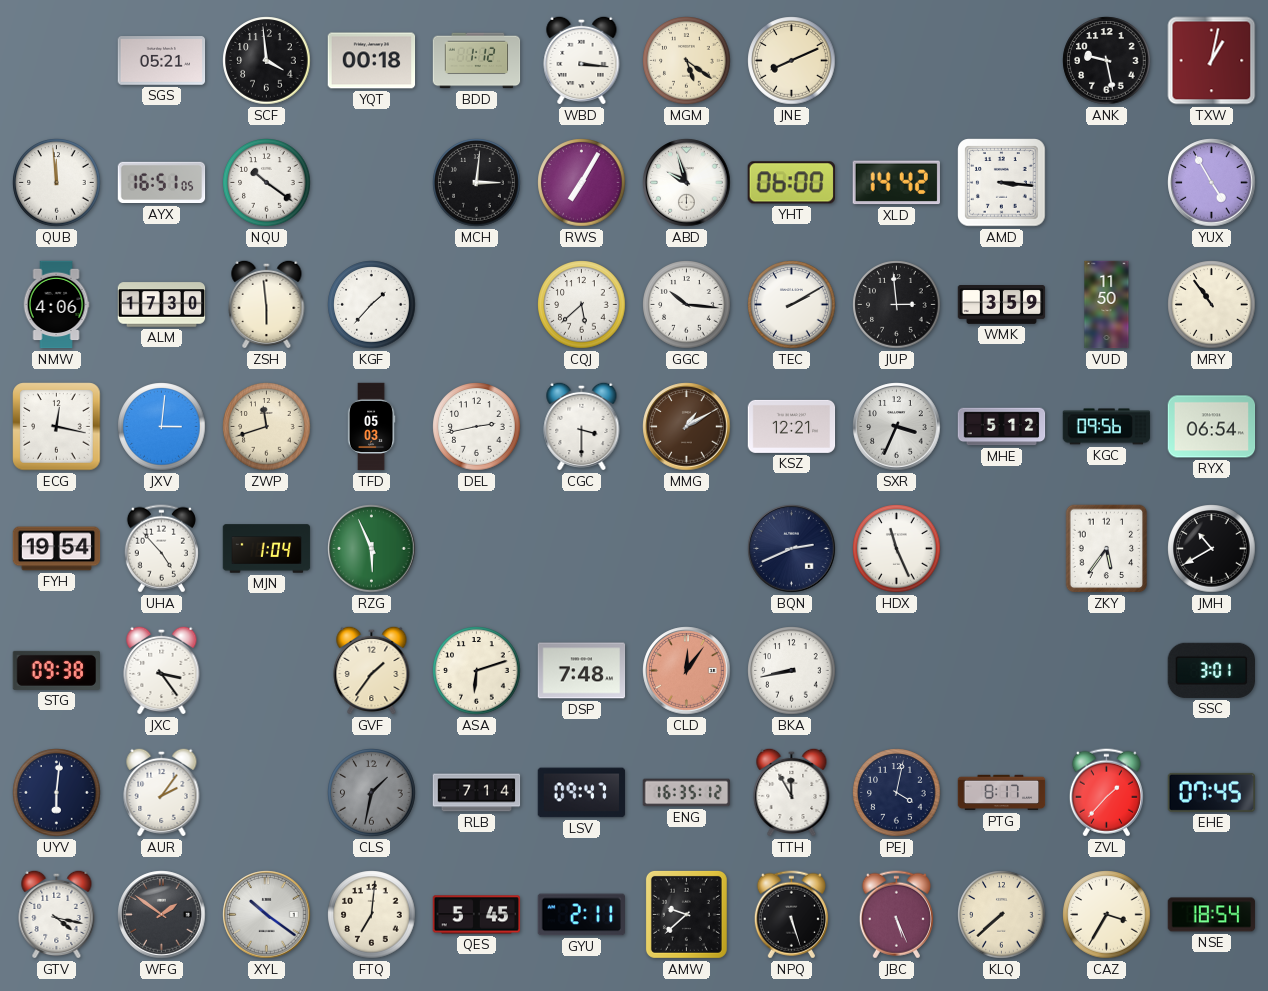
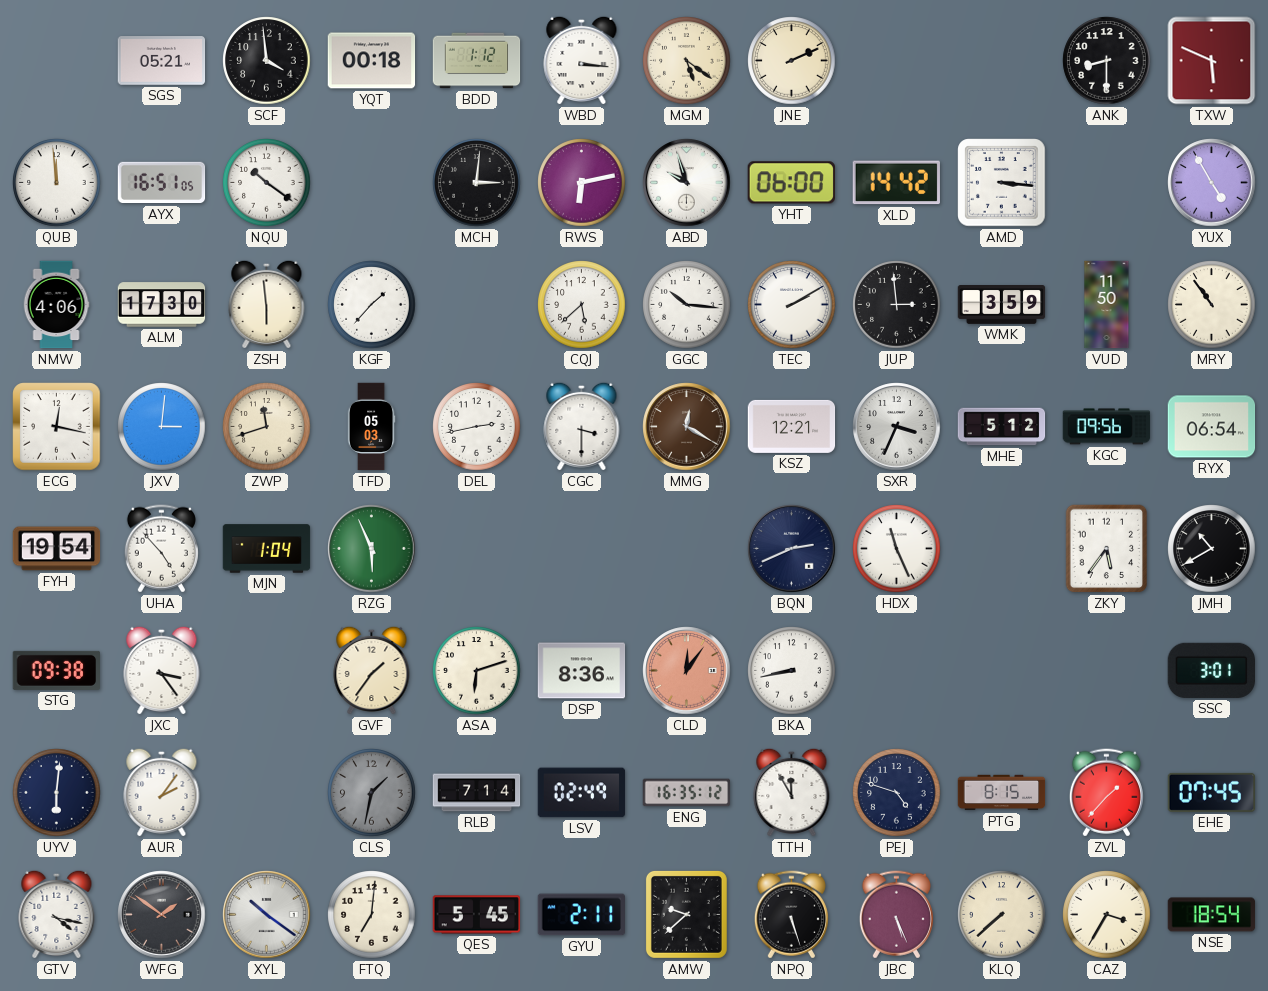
JNE: 8:11 -> 2:11 (792, 61)
ANK: 9:28 -> 8:30 (1107, 61)
TXW: 1:02 -> 5:49 (1212, 61)
RWS: 7:05 -> 6:13 (582, 183)
MMG: 1:10 -> 12:20 (687, 427)
DSP: 7:48 -> 8:36 (582, 671)
LSV: 09:47 -> 02:49 (582, 793)
PEJ: 4:02 -> 4:48 (897, 793)
PTG: 8:17 -> 8:15 (1002, 793)
